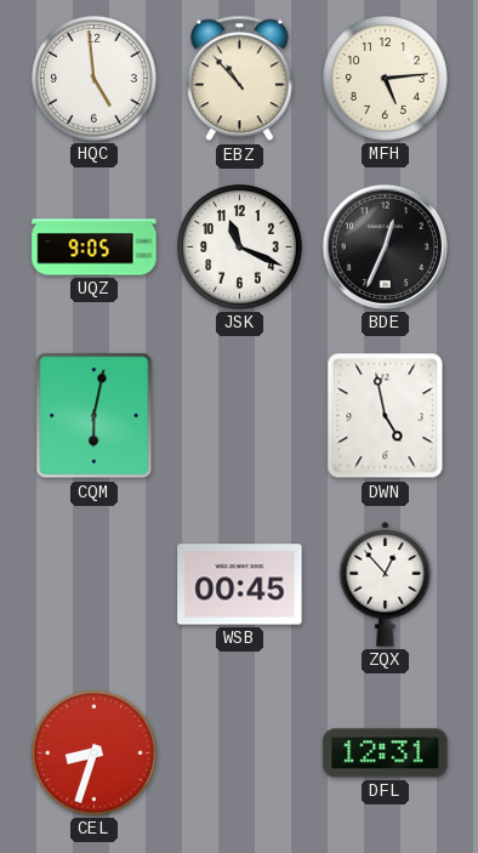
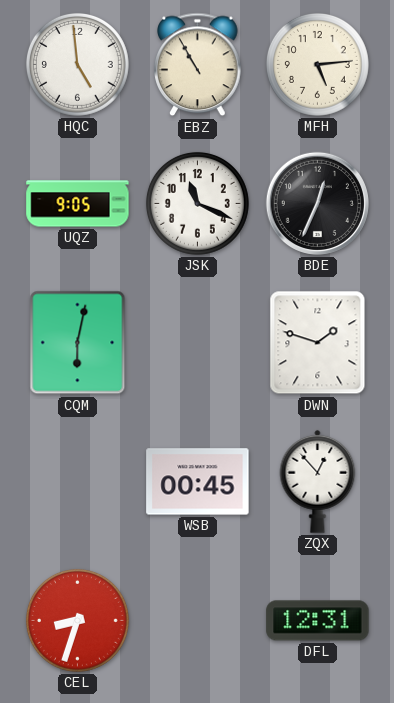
EBZ: 10:53 -> 10:55 (198, 65)
DWN: 4:58 -> 1:48 (318, 343)
